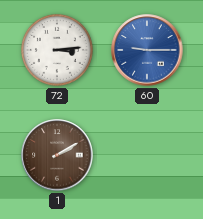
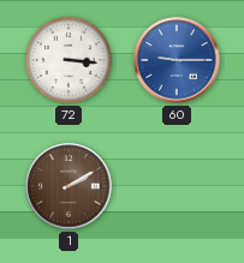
72: 3:14 -> 3:16 (69, 60)
